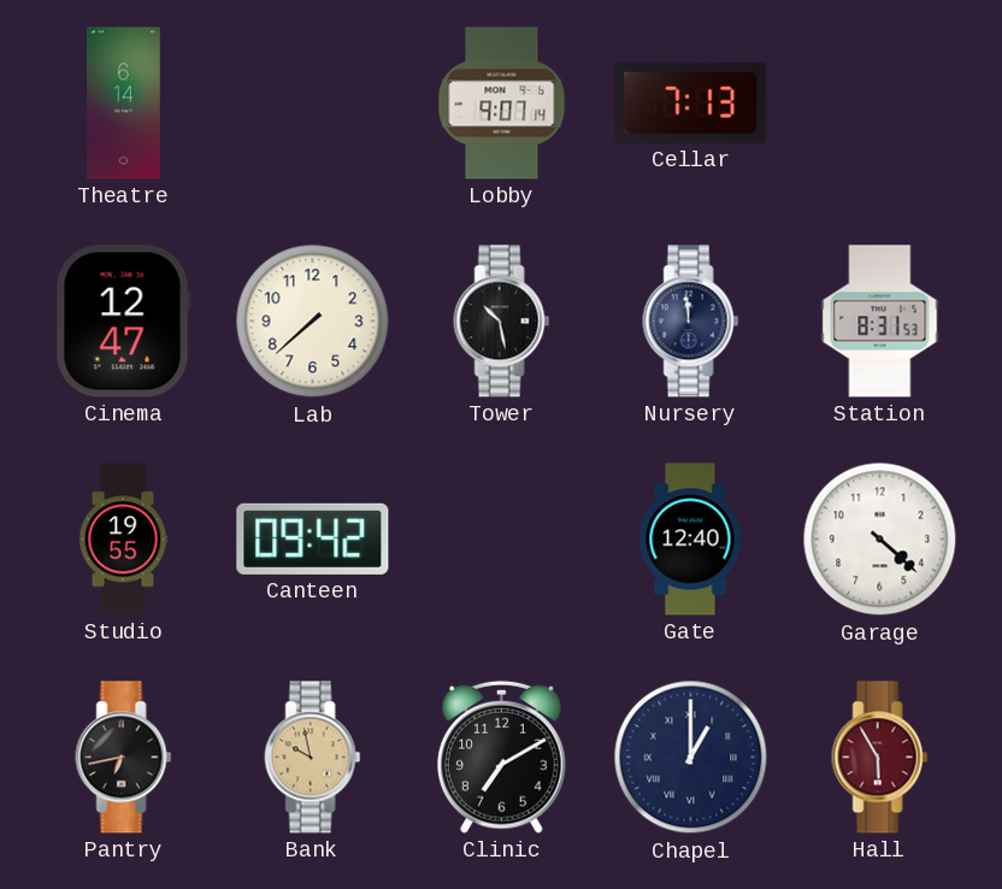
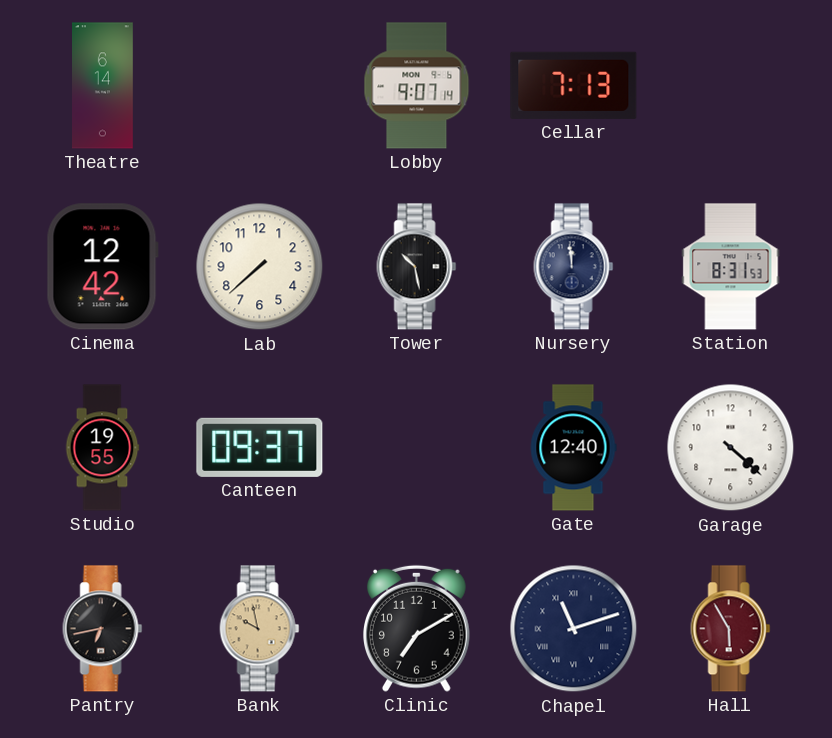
Cinema: 12:47 -> 12:42 (102, 267)
Canteen: 09:42 -> 09:37 (260, 447)
Chapel: 1:00 -> 11:12 (574, 629)
